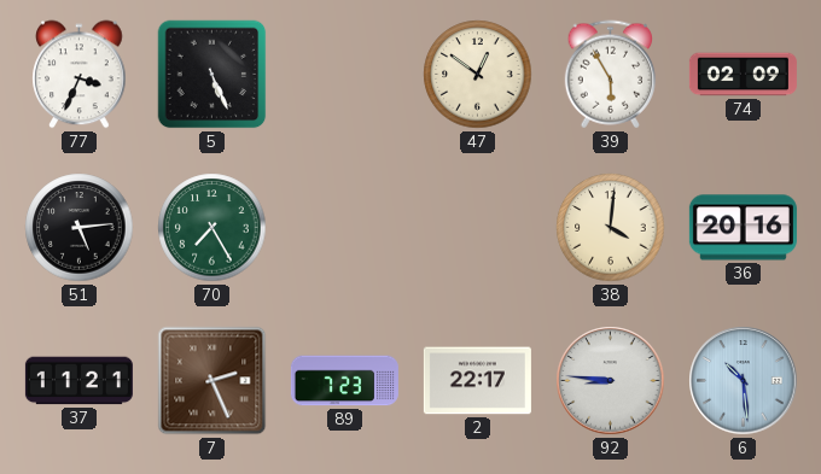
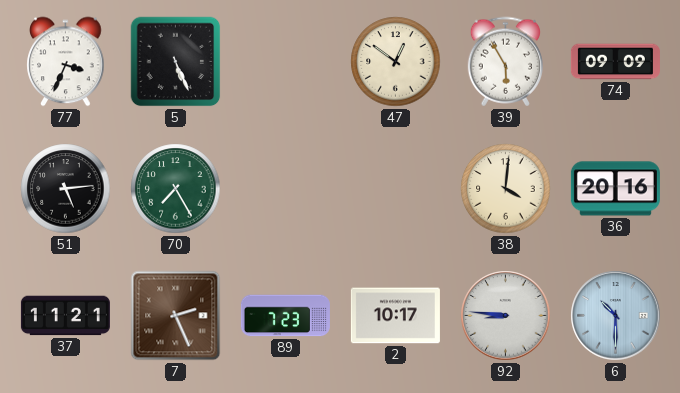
74: 02:09 -> 09:09 (615, 62)
2: 22:17 -> 10:17 (395, 316)
6: 10:29 -> 10:30 (616, 316)
